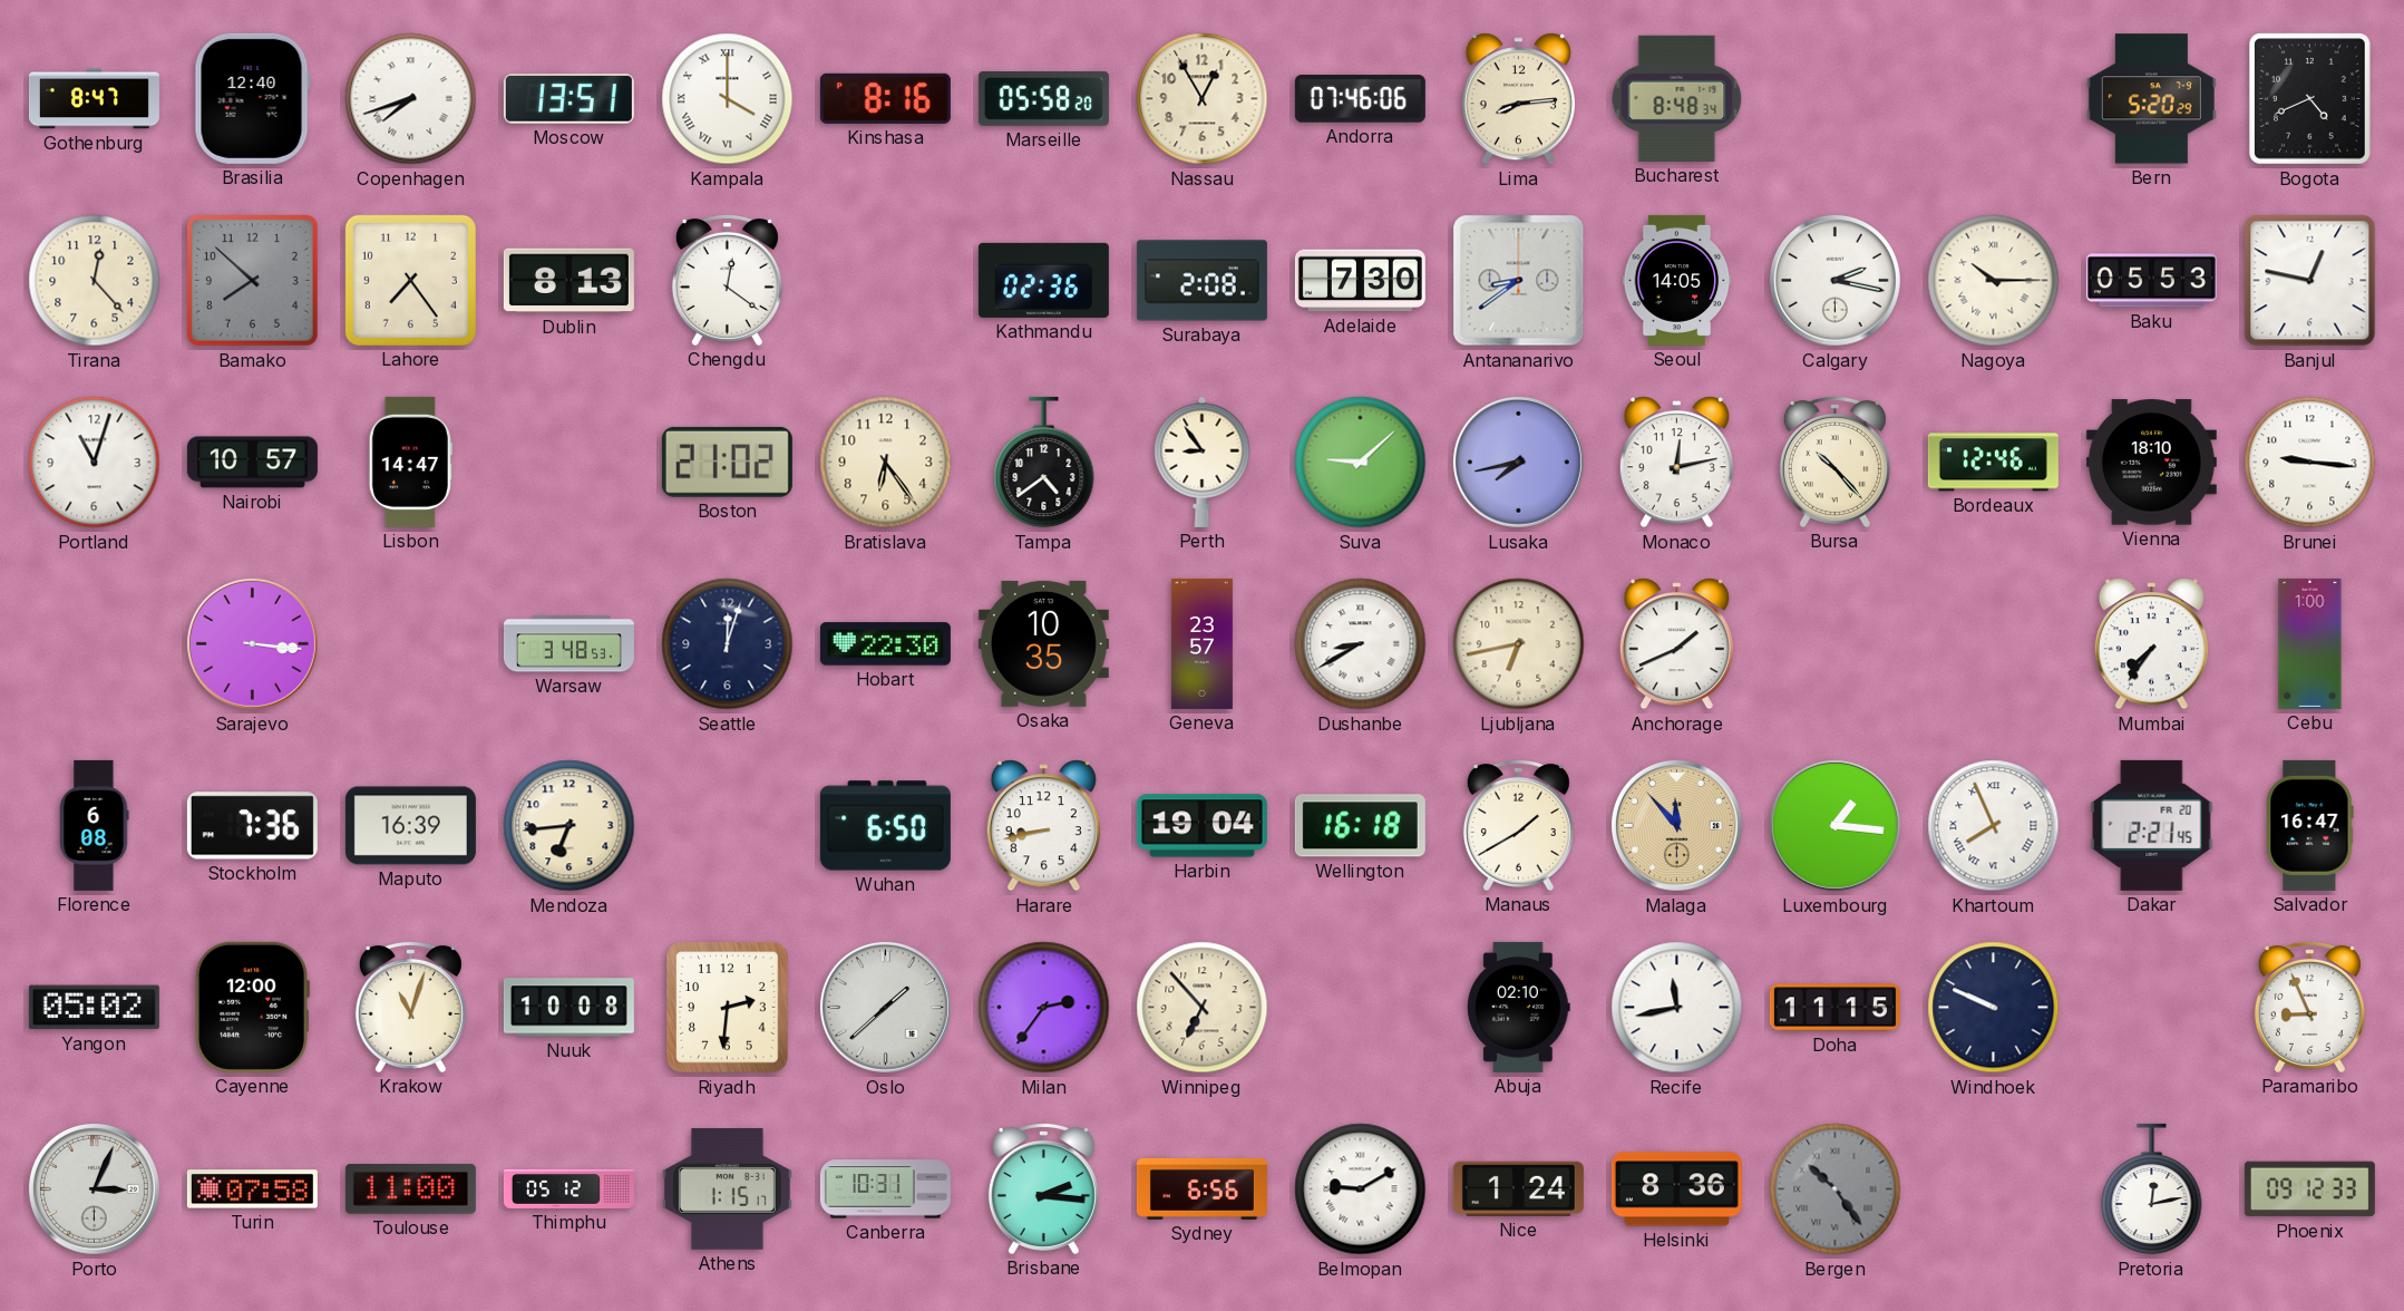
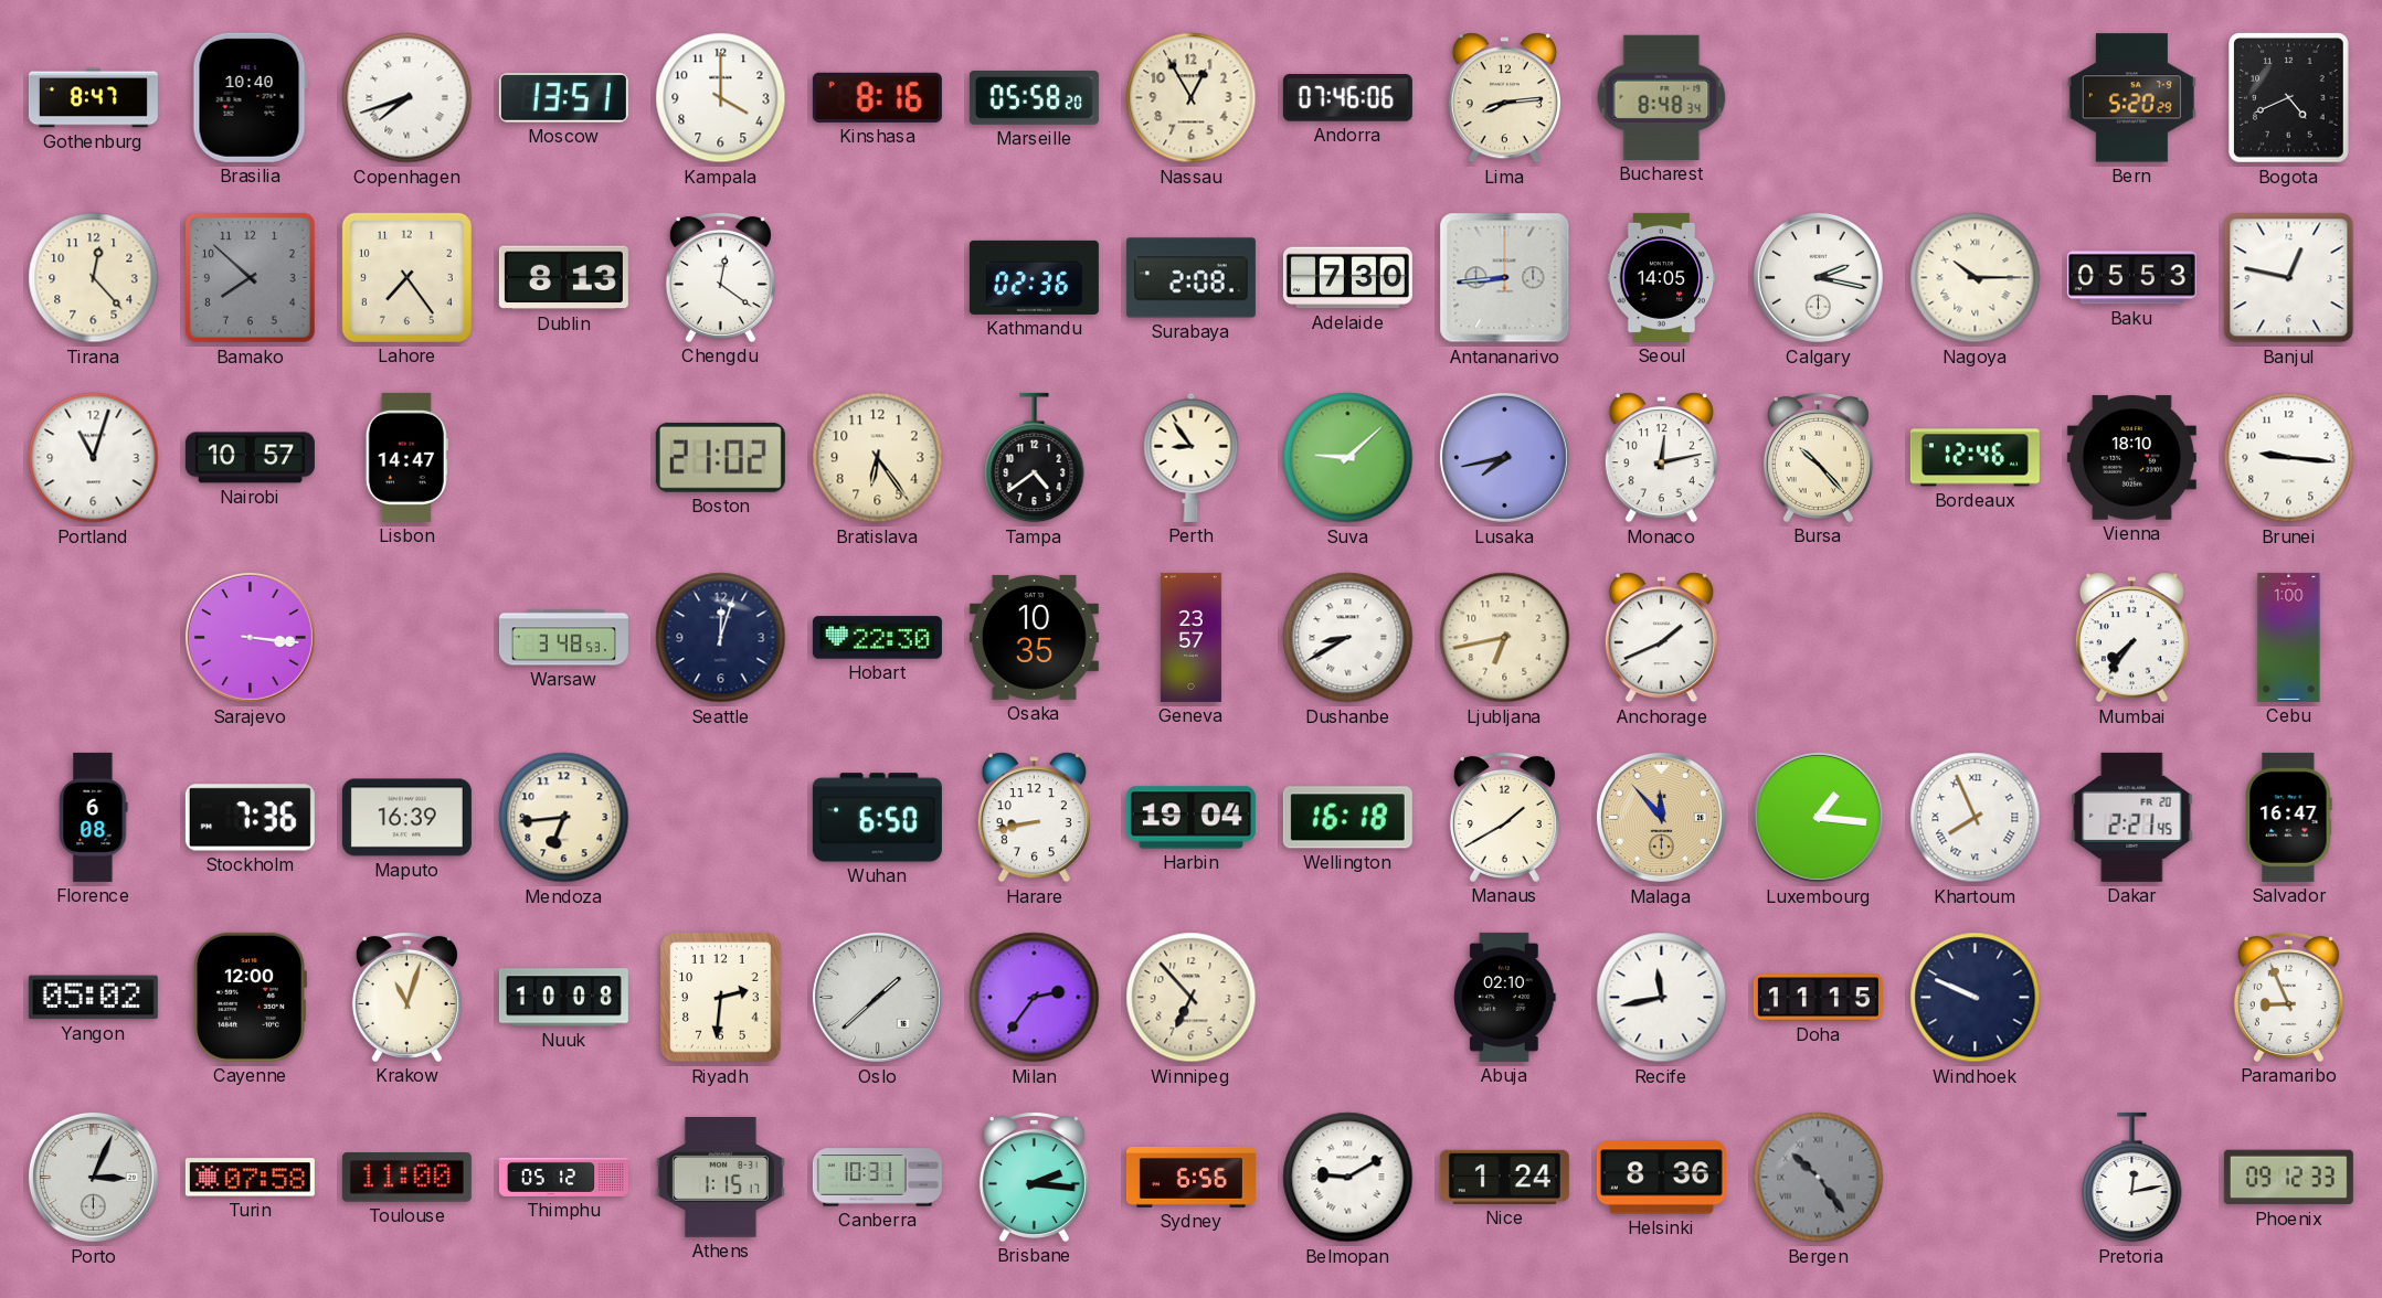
Brasilia: 12:40 -> 10:40 (250, 97)
Kampala numerals: Roman -> Arabic (721, 98)
Antananarivo: 8:39 -> 8:44 (1505, 278)
